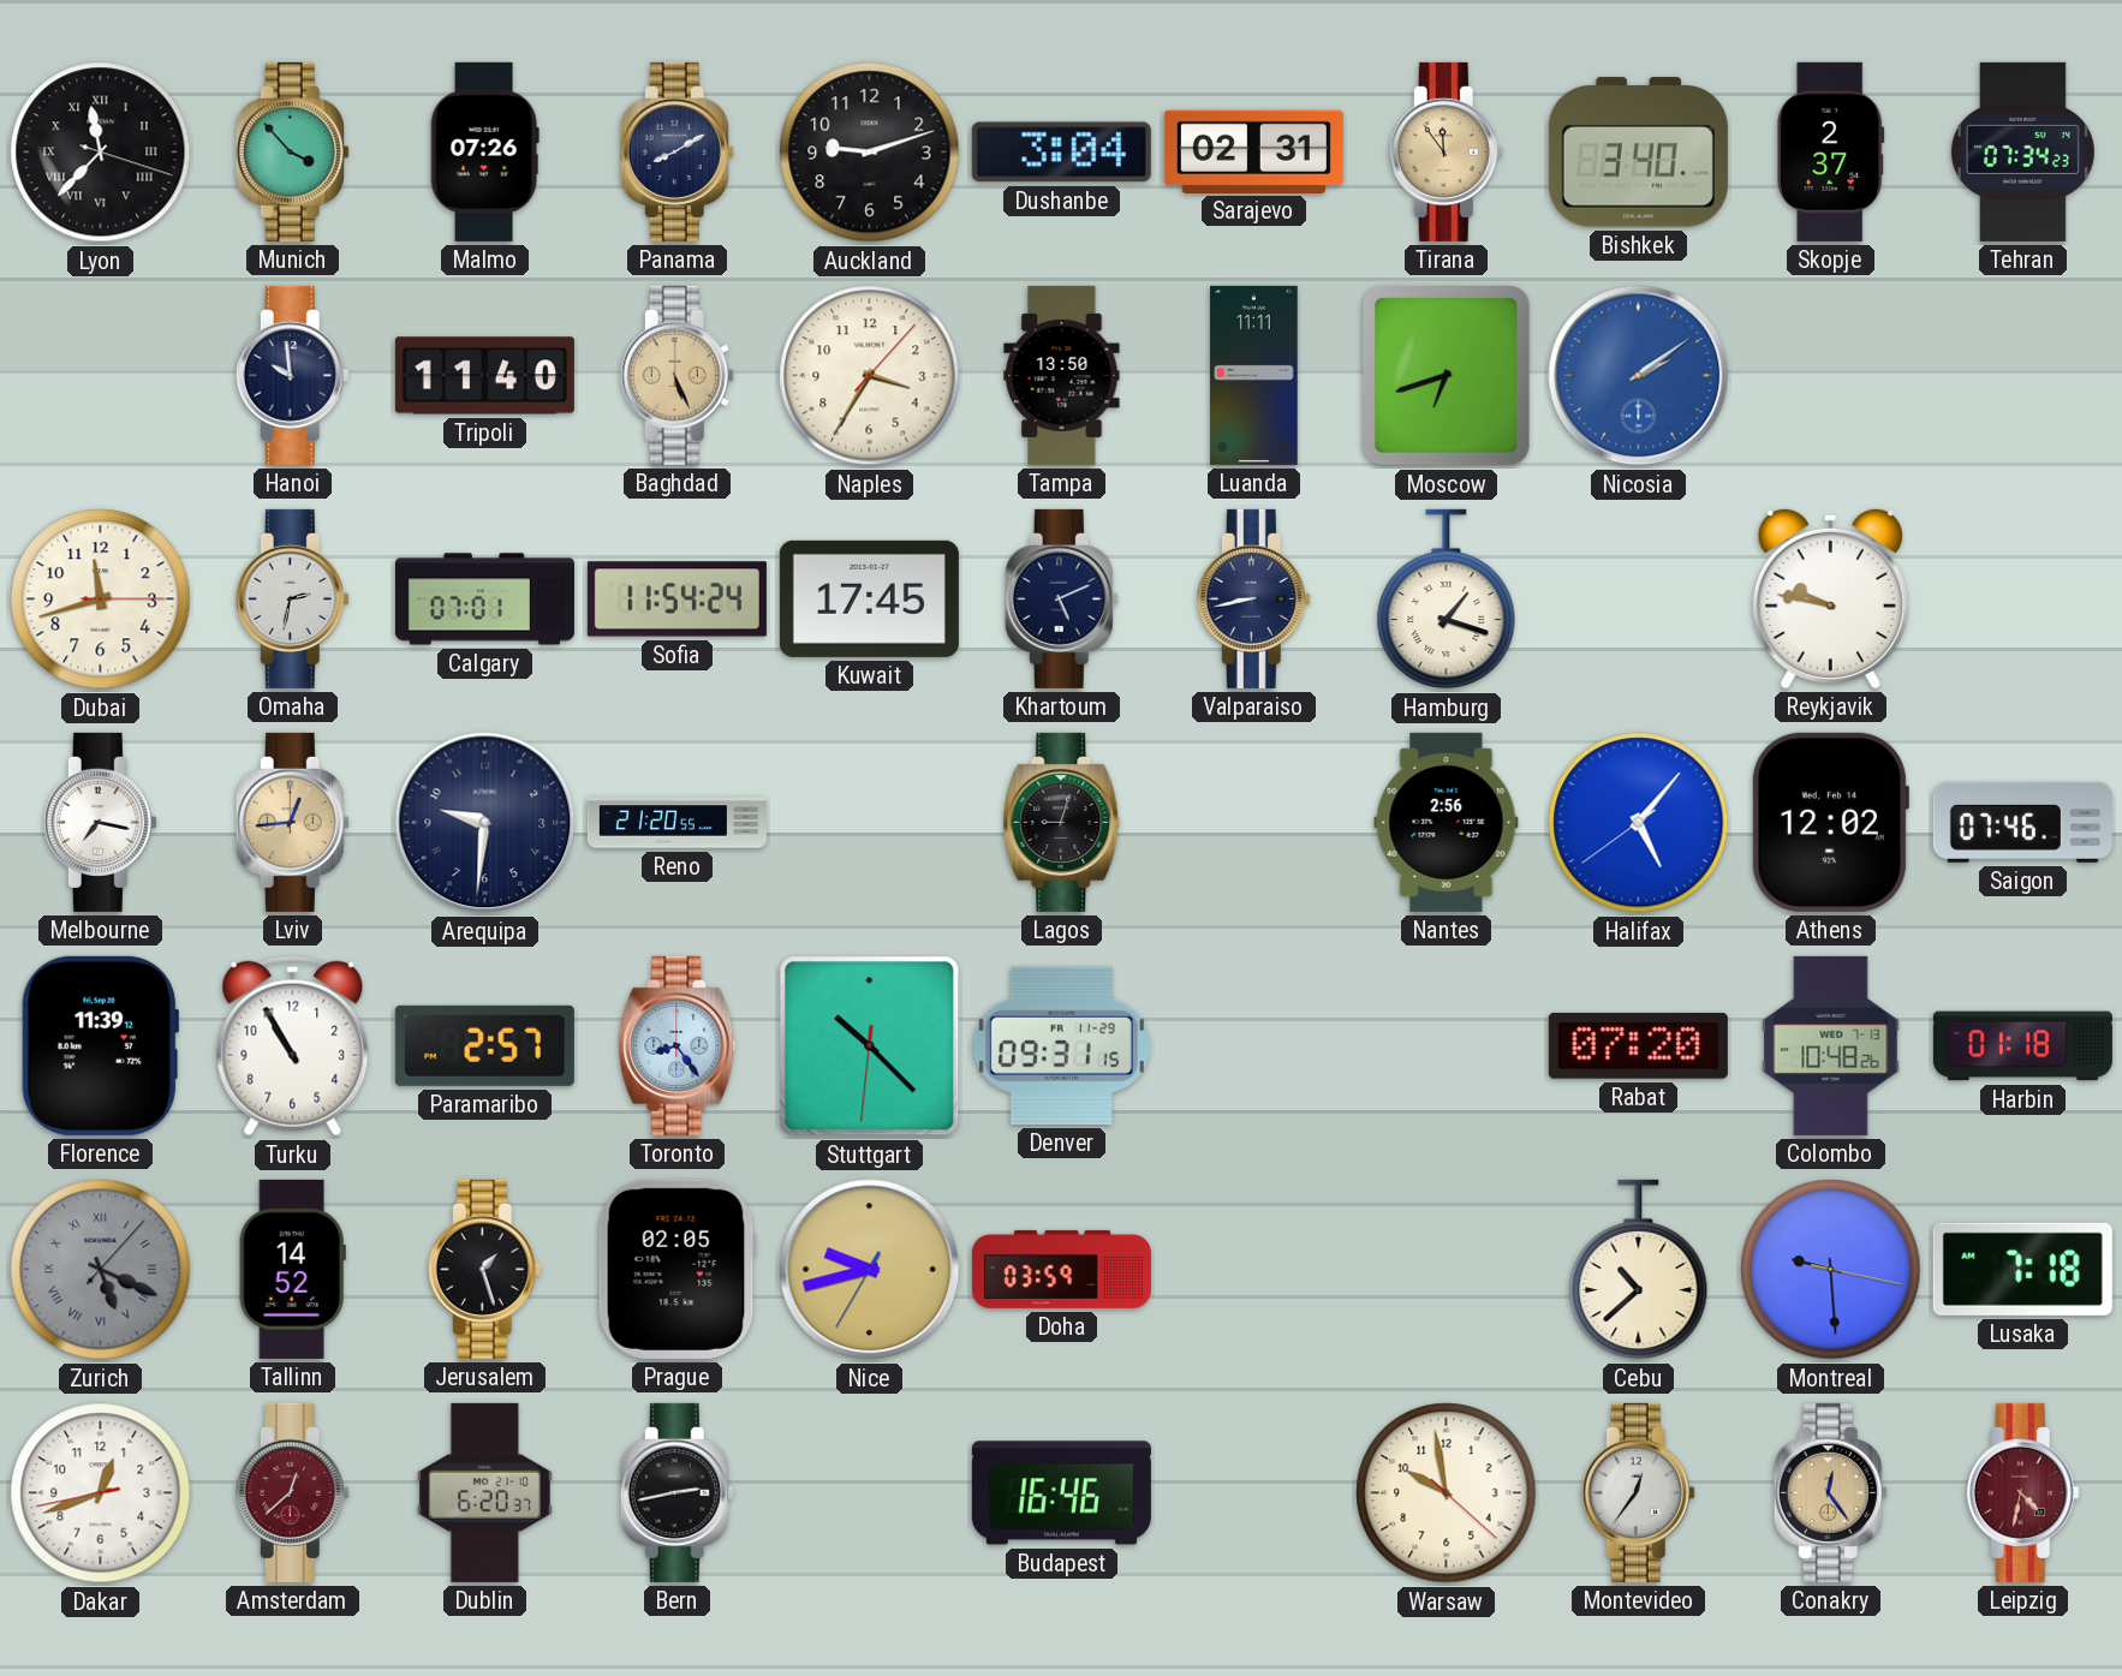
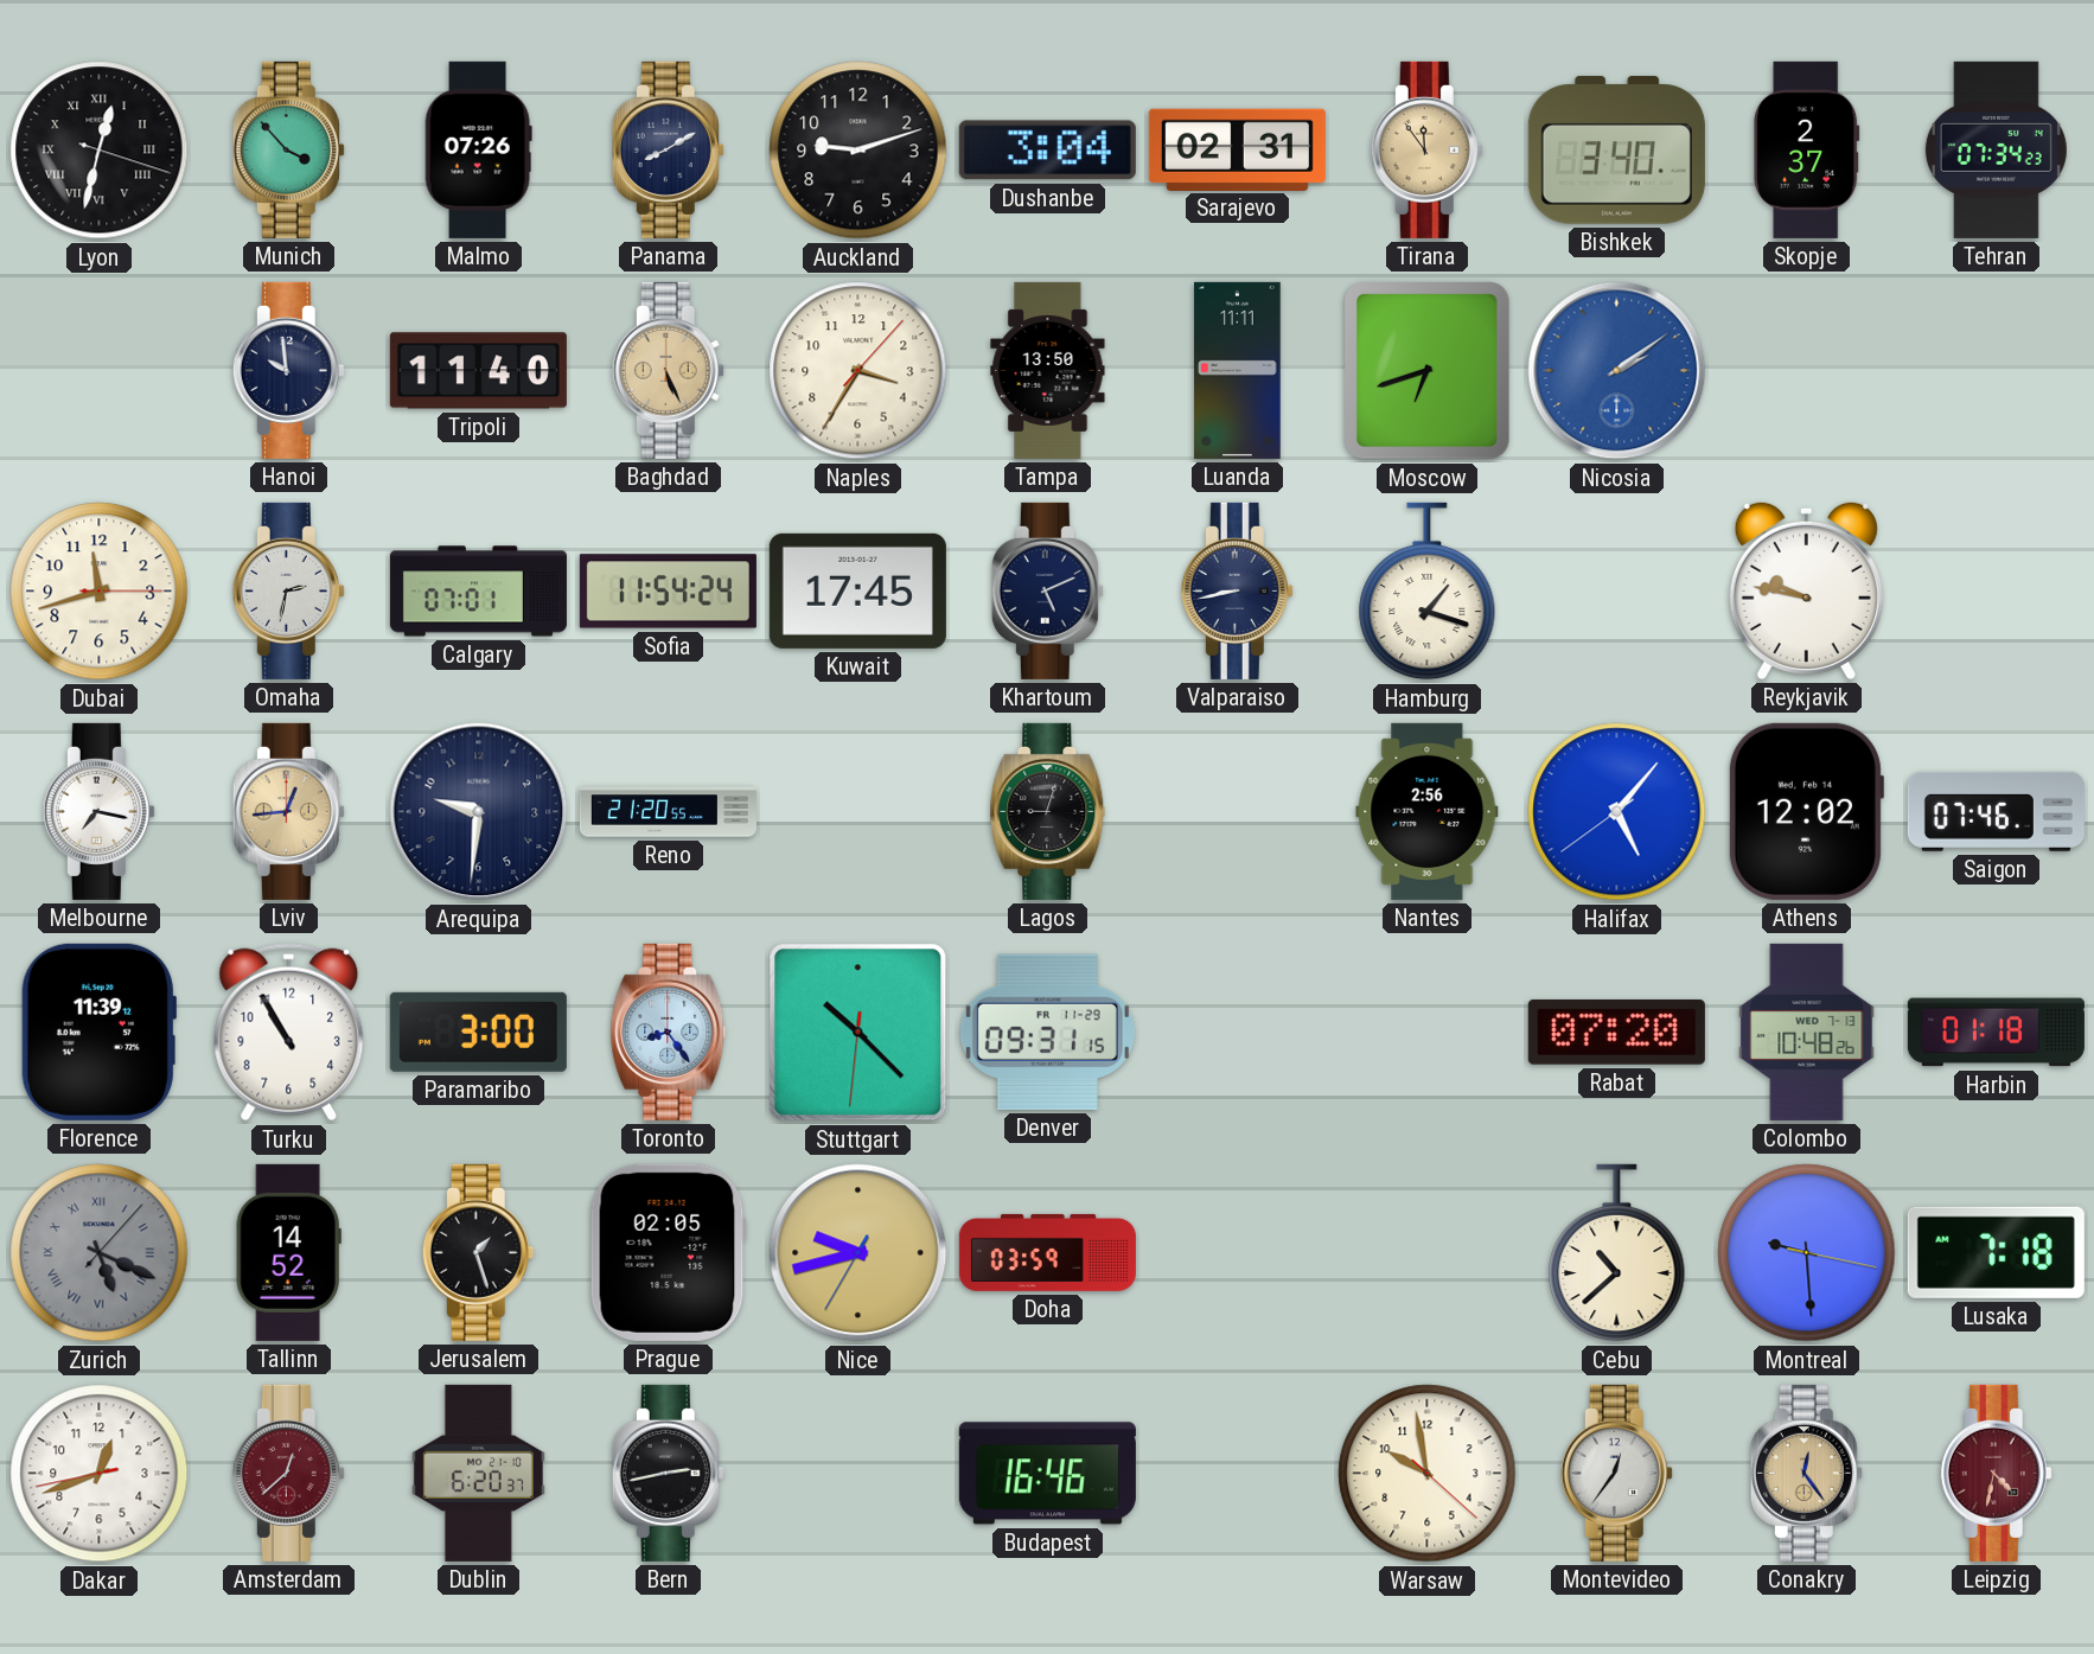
Lyon: 11:37 -> 12:32 (100, 151)
Paramaribo: 2:57 -> 3:00 (478, 1032)
